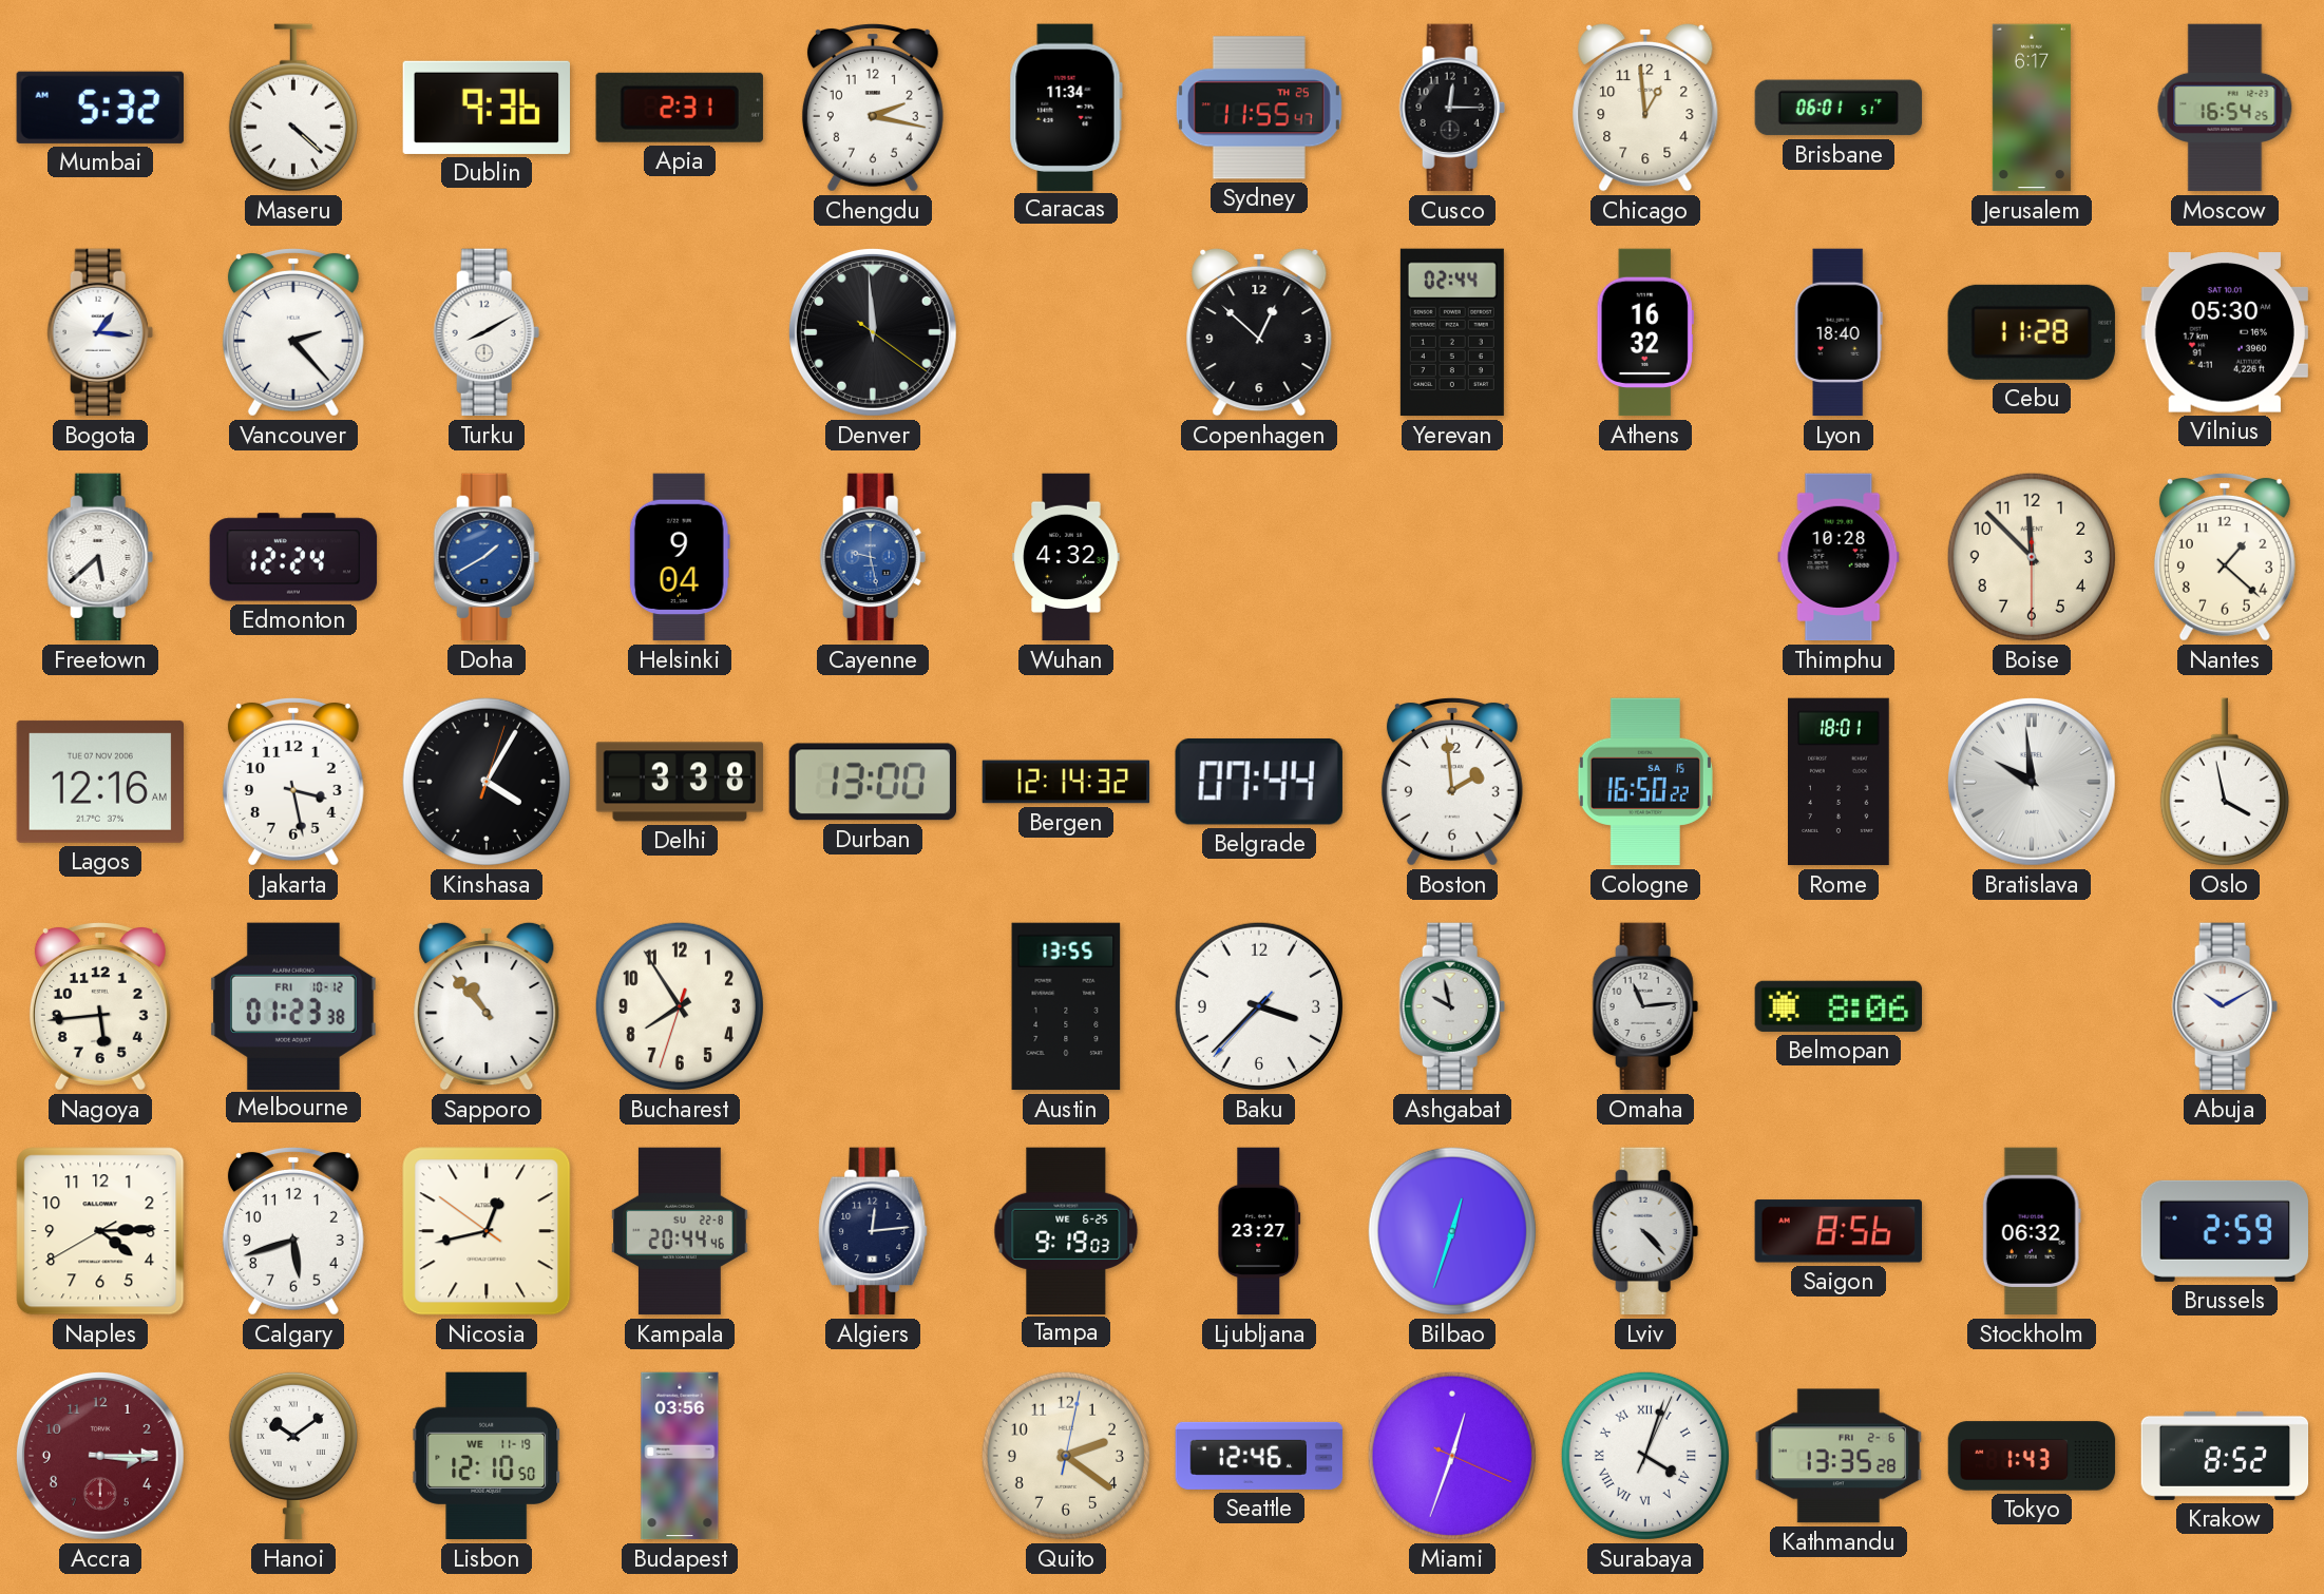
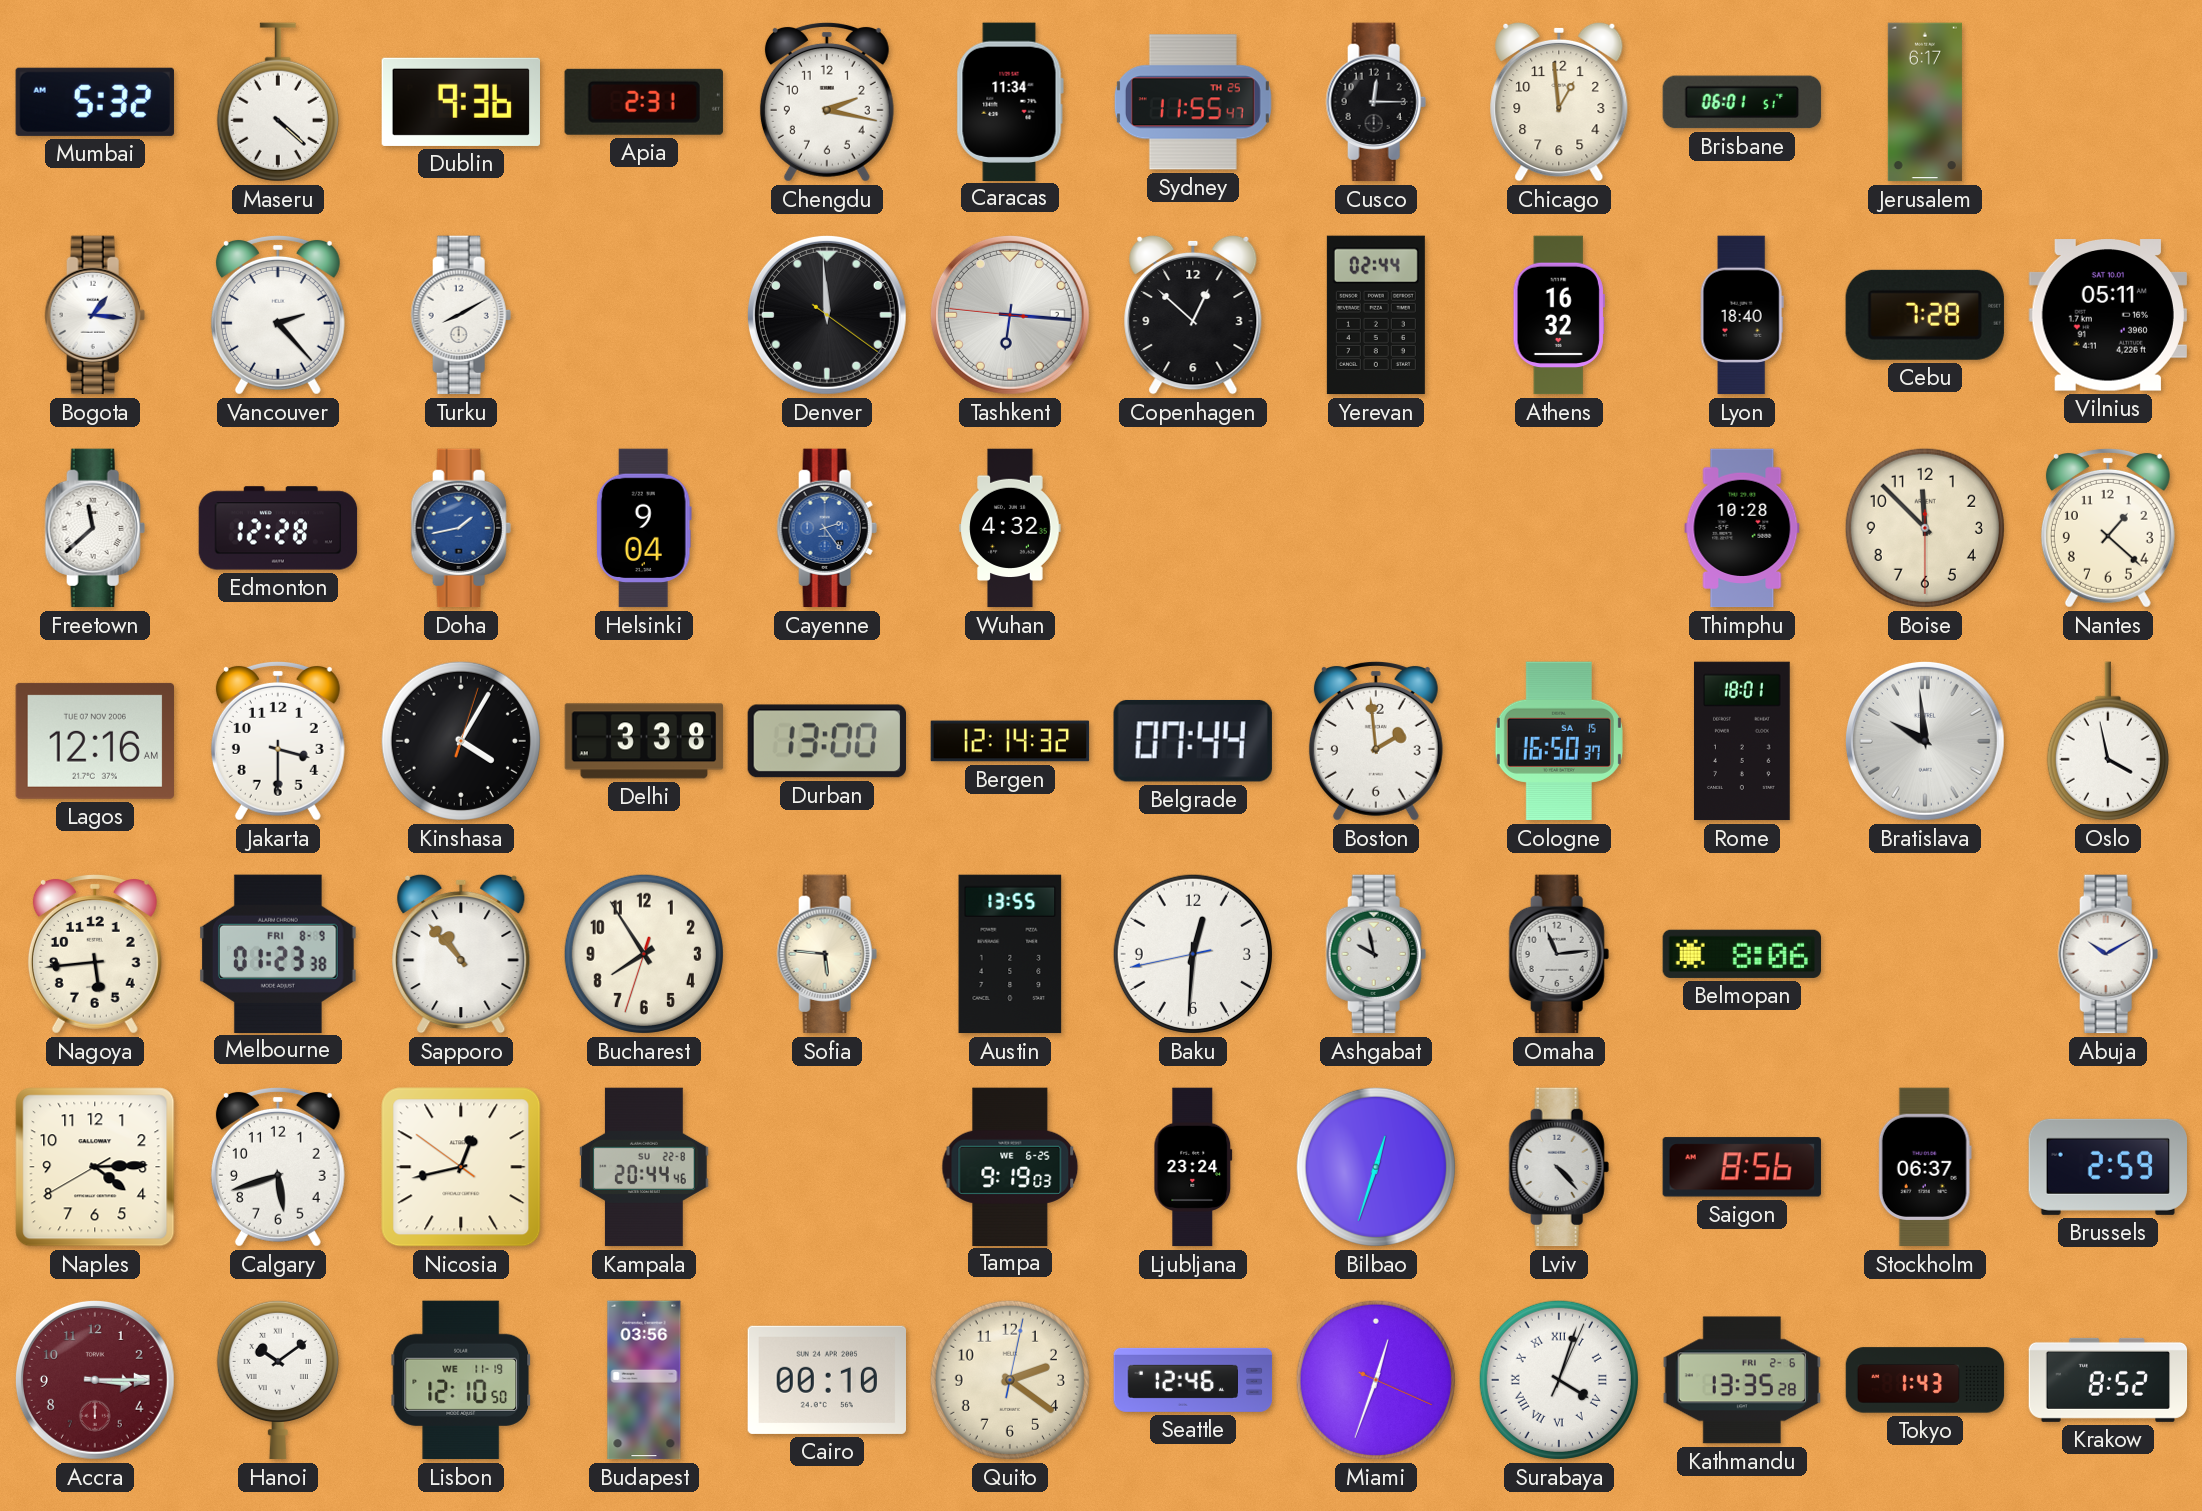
Moscow: 16:54 -> none (2225, 108)
Tashkent: none -> 6:15 (1010, 315)
Cebu: 11:28 -> 7:28 (1925, 315)
Vilnius: 05:30 -> 05:11 (2108, 315)
Freetown: 5:38 -> 11:38 (95, 528)
Edmonton: 12:24 -> 12:28 (278, 528)
Doha: 1:40 -> 1:43 (461, 528)
Cayenne: 9:28 -> 2:24 (827, 528)
Jakarta: 3:28 -> 3:30 (278, 741)
Cologne: 16:50:22 -> 16:50:37 (1559, 741)
Melbourne date: FRI 10-12 -> FRI 8-9 (279, 953)
Sofia: none -> 5:46 (827, 954)
Baku: 3:37 -> 12:30 (1193, 954)
Algiers: 12:14 -> none (873, 1231)
Ljubljana: 23:27 -> 23:24 (1193, 1167)
Stockholm: 06:32 -> 06:37 (1925, 1167)
Cairo: none -> 00:10 (826, 1380)
